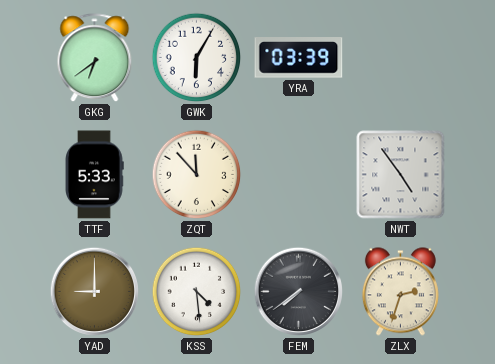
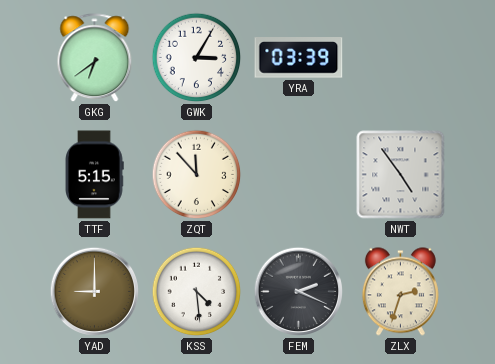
GWK: 6:05 -> 3:05 (197, 58)
TTF: 5:33 -> 5:15 (94, 175)
FEM: 7:39 -> 2:19 (299, 292)
